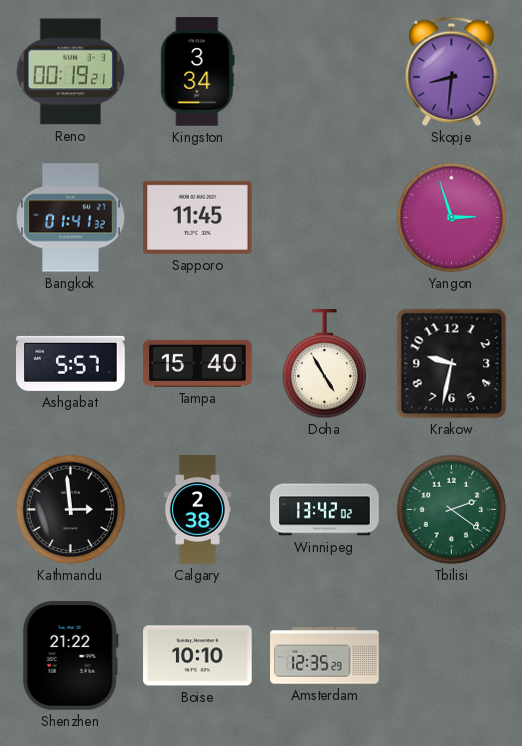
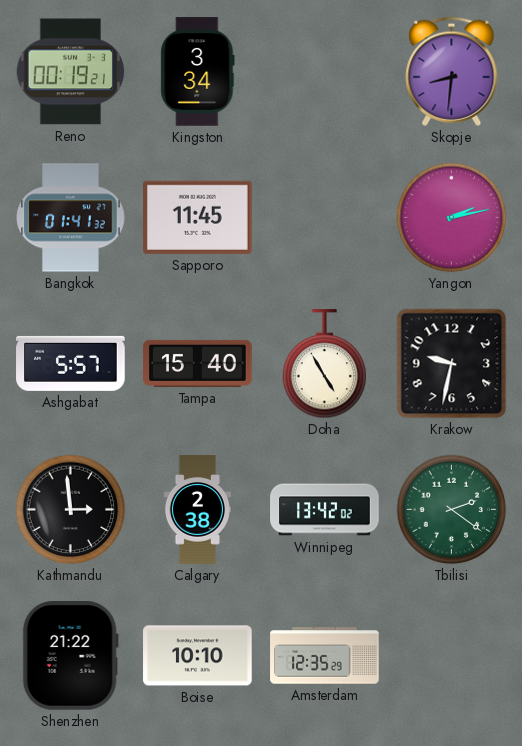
Yangon: 2:57 -> 2:13 (452, 218)
